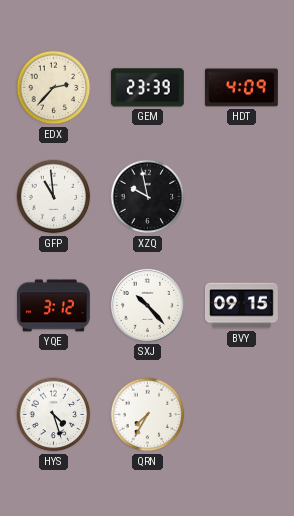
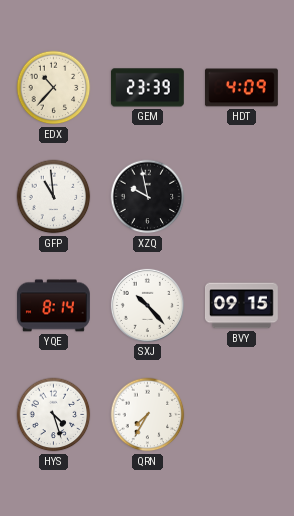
EDX: 2:37 -> 10:37 (54, 88)
YQE: 3:12 -> 8:14 (54, 306)
